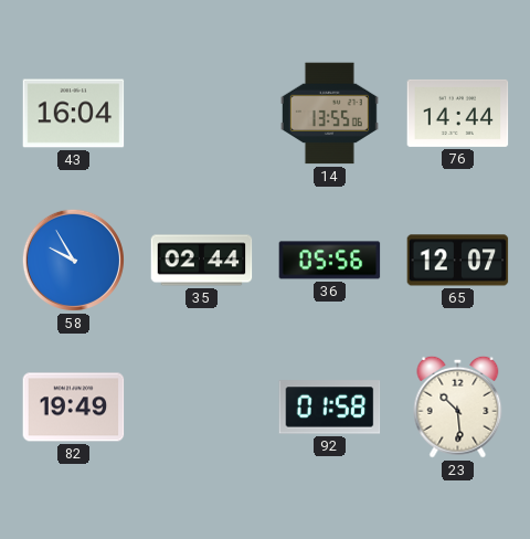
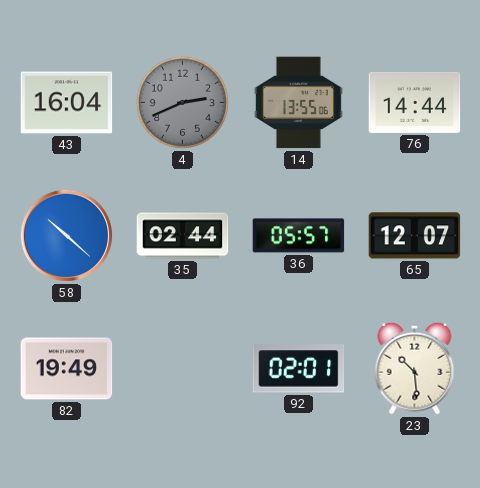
4: none -> 2:41 (182, 102)
58: 9:55 -> 10:22 (66, 235)
36: 05:56 -> 05:57 (299, 236)
92: 01:58 -> 02:01 (299, 369)
